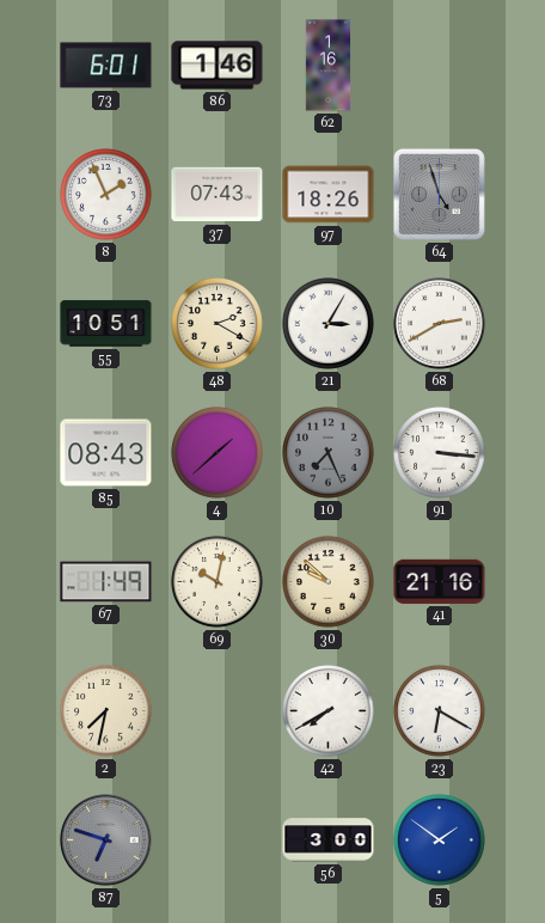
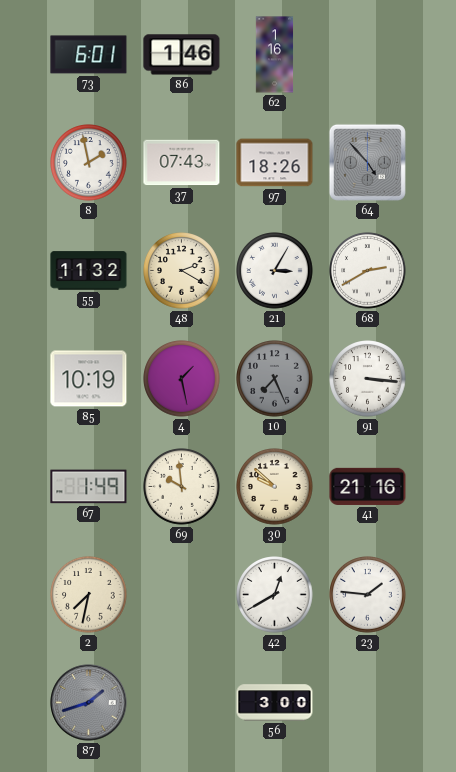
8: 1:56 -> 1:58 (89, 163)
64: 4:57 -> 4:53 (367, 162)
55: 10:51 -> 11:32 (89, 271)
85: 08:43 -> 10:19 (89, 379)
4: 1:38 -> 1:28 (182, 379)
69: 10:02 -> 9:59 (182, 487)
42: 7:40 -> 12:40 (275, 595)
23: 6:20 -> 1:46 (368, 595)
87: 6:48 -> 1:42 (89, 703)
5: 1:51 -> none (440, 841)
